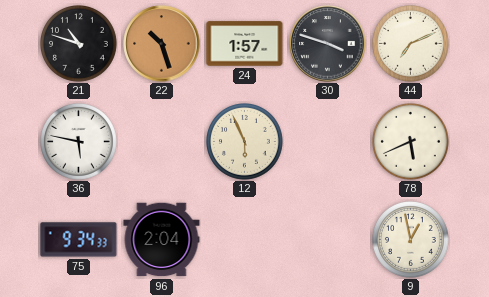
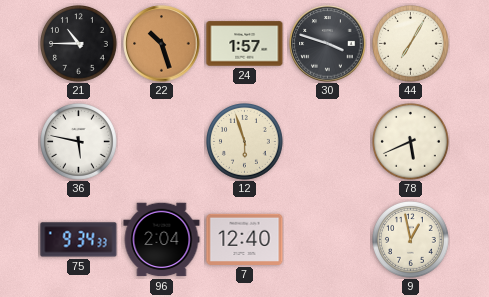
21: 10:48 -> 10:45 (79, 44)
44: 7:11 -> 7:05 (411, 44)
12: 5:56 -> 5:57 (245, 142)
7: none -> 12:40 (245, 239)
